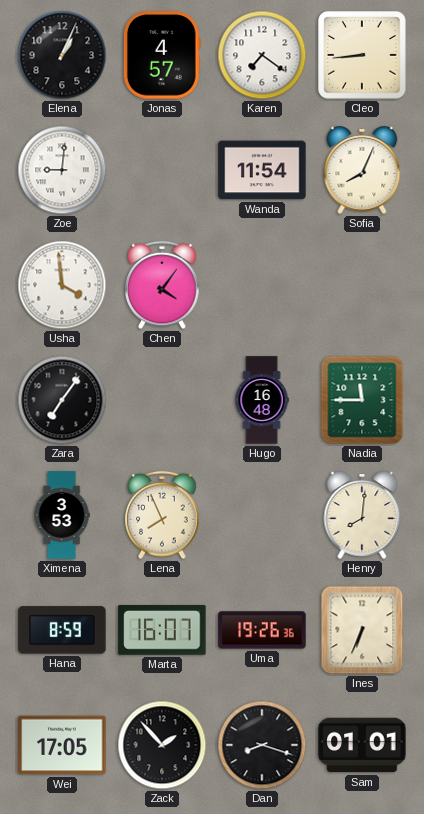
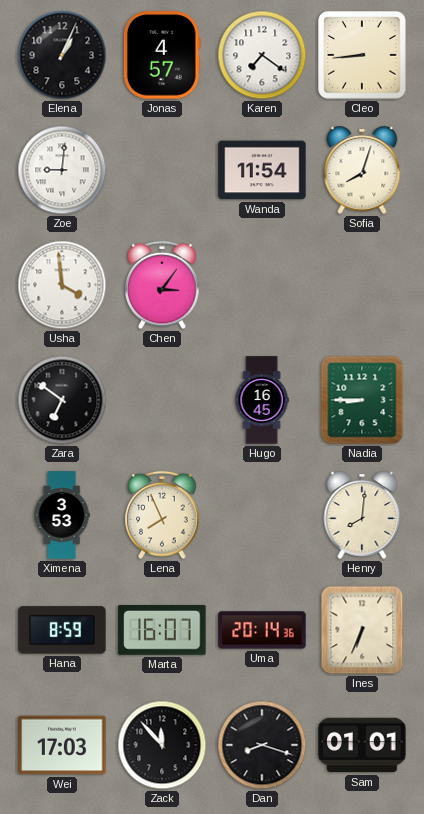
Sofia: 8:04 -> 8:03 (362, 170)
Chen: 4:06 -> 3:06 (162, 285)
Zara: 7:06 -> 6:51 (62, 400)
Hugo: 16:48 -> 16:45 (262, 400)
Nadia: 11:45 -> 8:45 (362, 400)
Uma: 19:26 -> 20:14 (262, 630)
Wei: 17:05 -> 17:03 (62, 745)
Zack: 1:53 -> 11:53 (162, 745)
